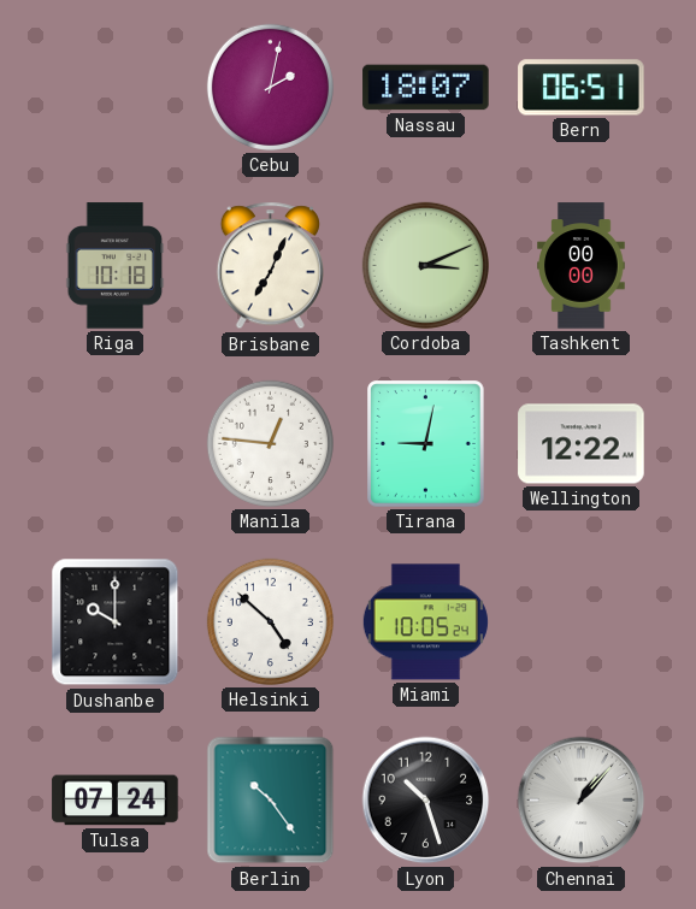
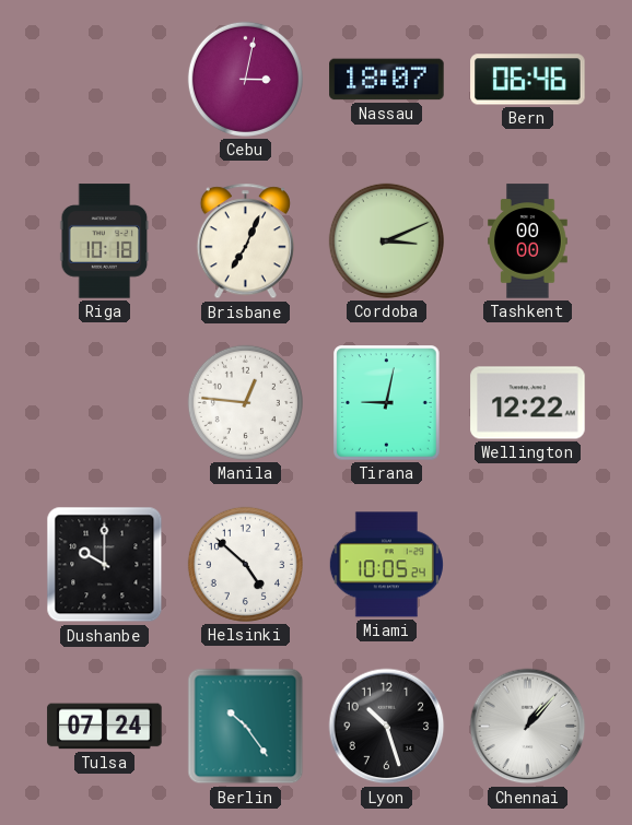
Cebu: 2:02 -> 3:02 (245, 79)
Bern: 06:51 -> 06:46 (528, 80)
